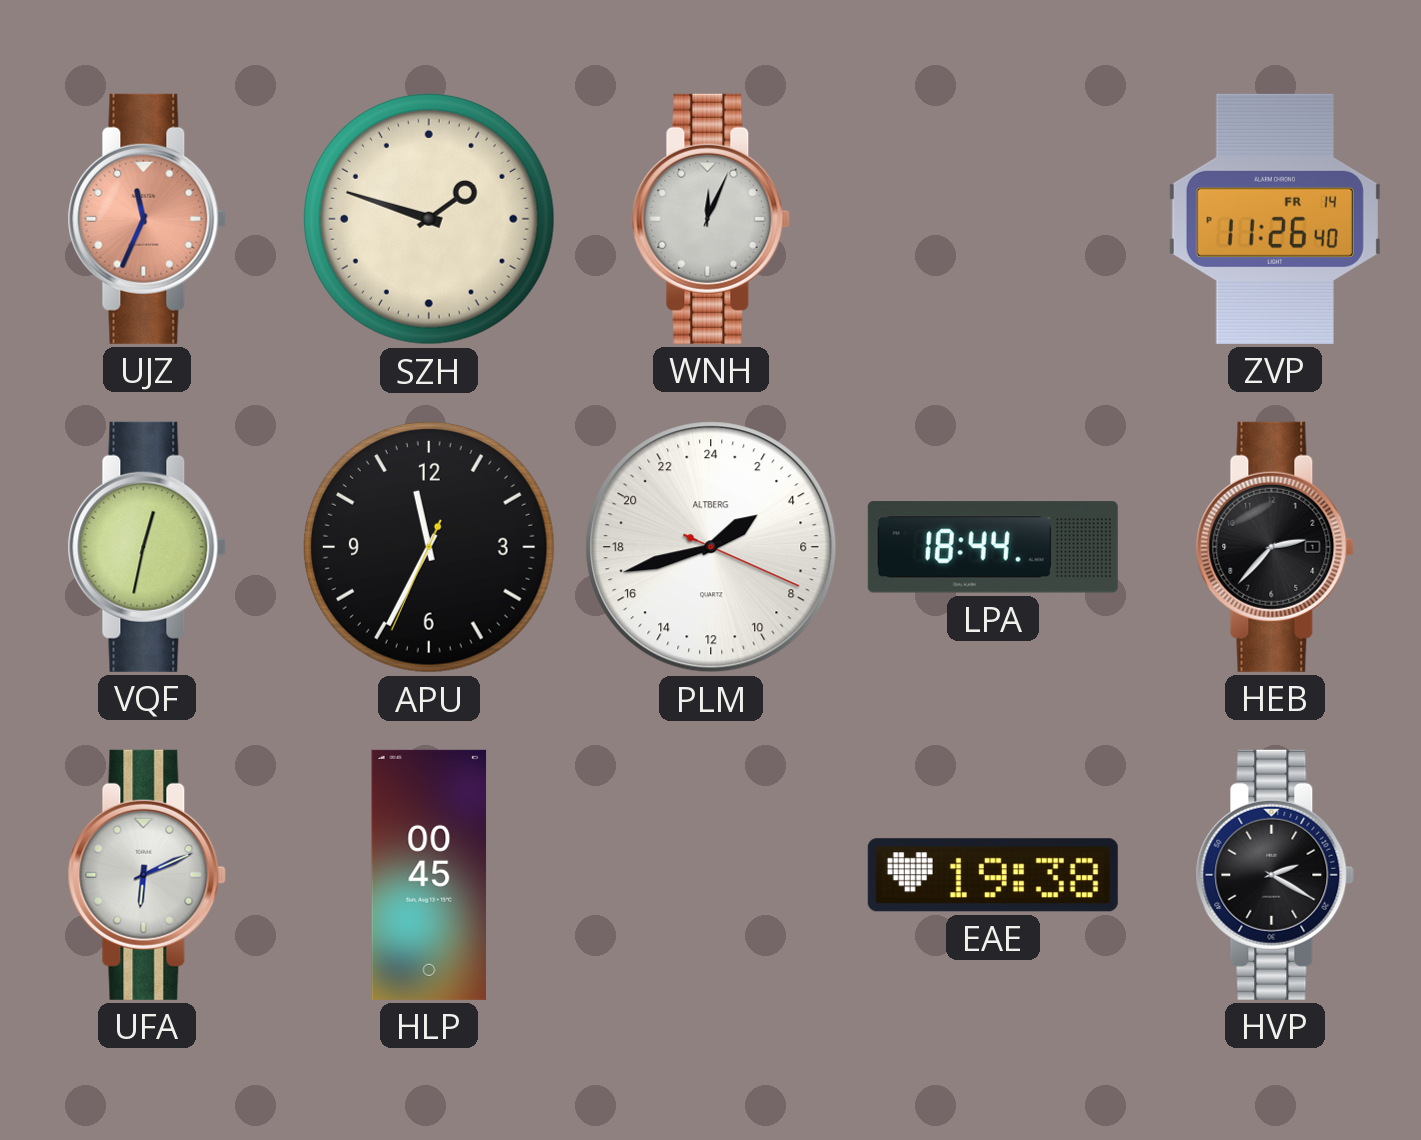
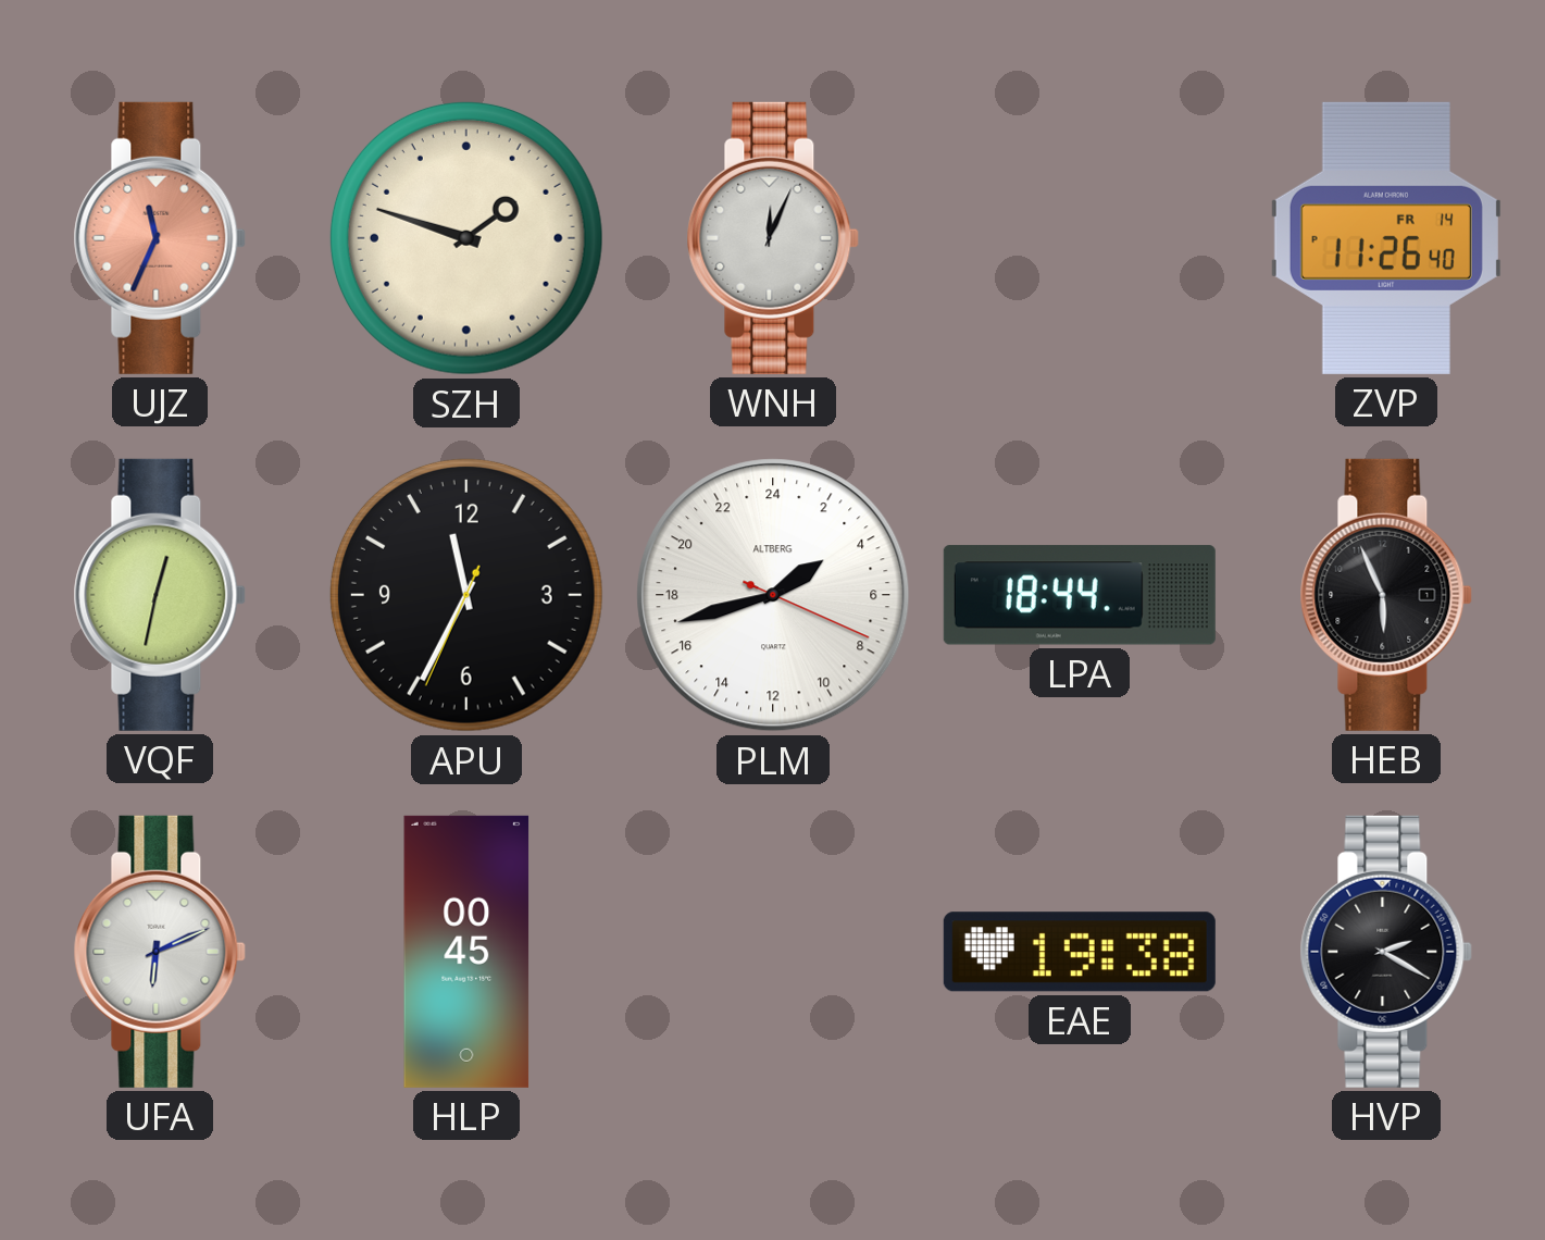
HEB: 2:37 -> 5:56 (1386, 595)
